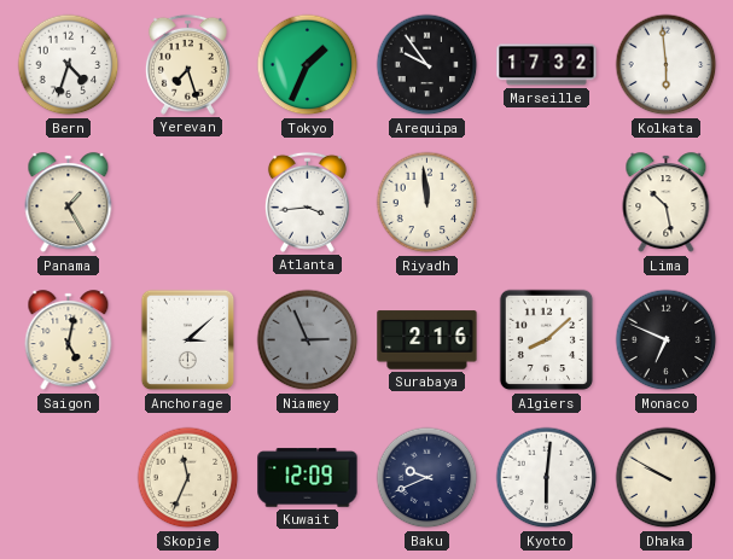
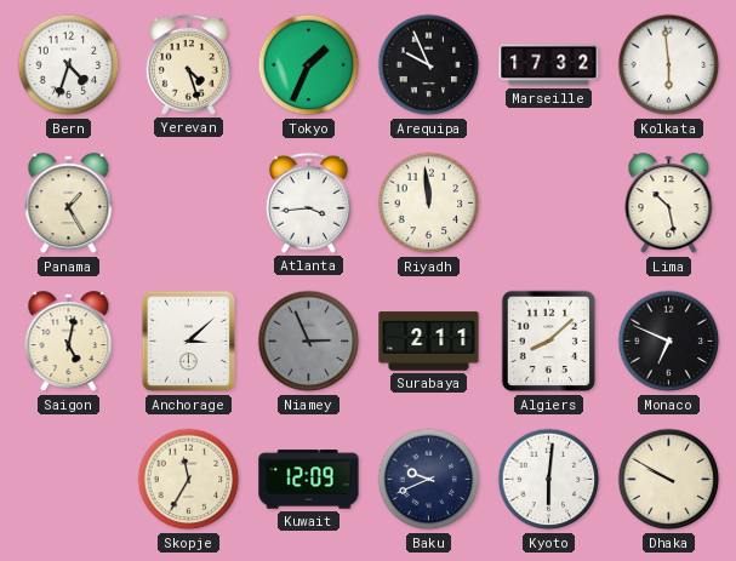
Yerevan: 7:27 -> 4:27 (188, 64)
Arequipa: 9:54 -> 9:56 (429, 65)
Surabaya: 2:16 -> 2:11 (429, 342)
Skopje: 11:34 -> 11:35 (189, 480)
